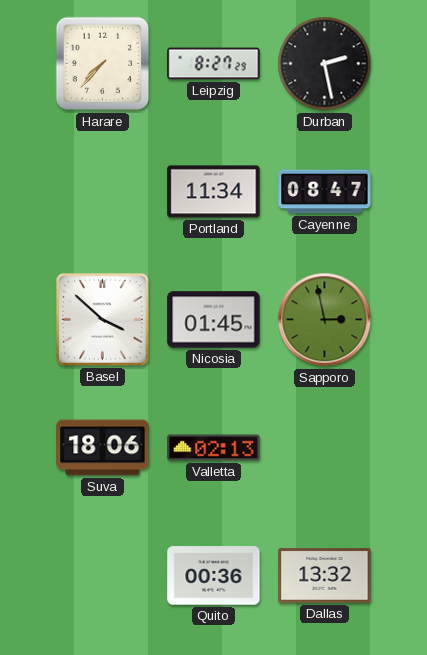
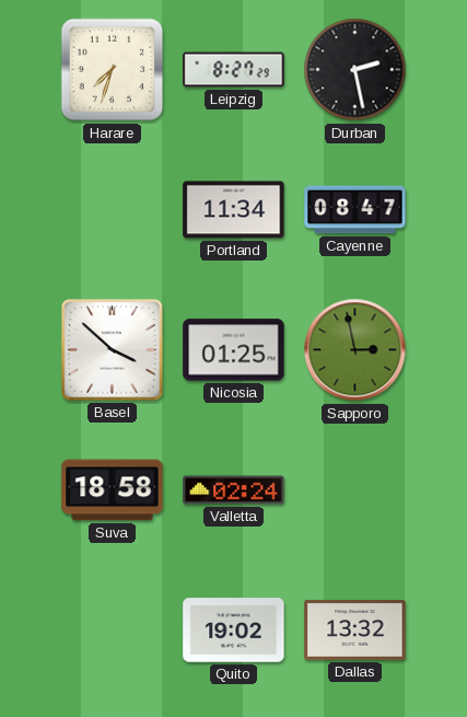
Harare: 7:37 -> 7:33 (113, 70)
Nicosia: 01:45 -> 01:25 (234, 350)
Suva: 18:06 -> 18:58 (113, 490)
Valletta: 02:13 -> 02:24 (234, 490)
Quito: 00:36 -> 19:02 (234, 631)
